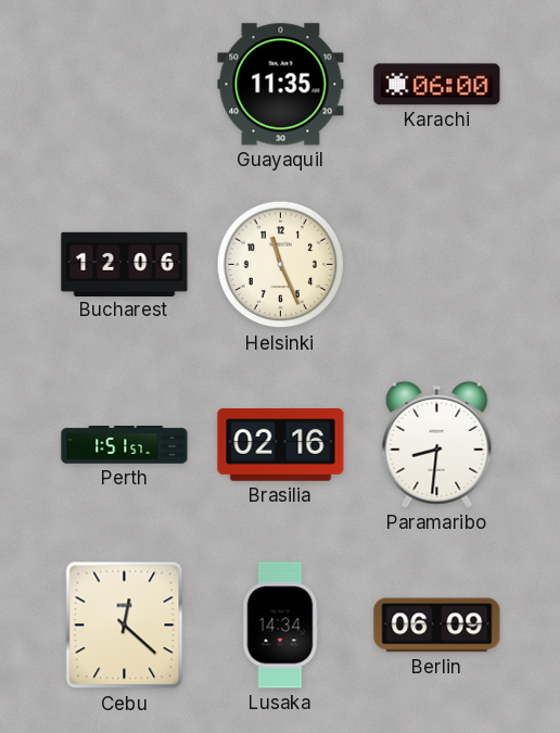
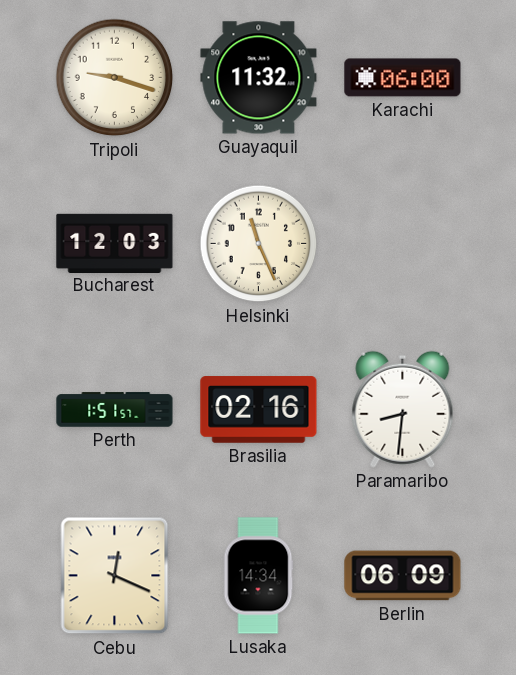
Tripoli: none -> 9:18 (115, 78)
Guayaquil: 11:35 -> 11:32 (259, 78)
Bucharest: 12:06 -> 12:03 (115, 243)
Cebu: 12:22 -> 12:19 (115, 576)
